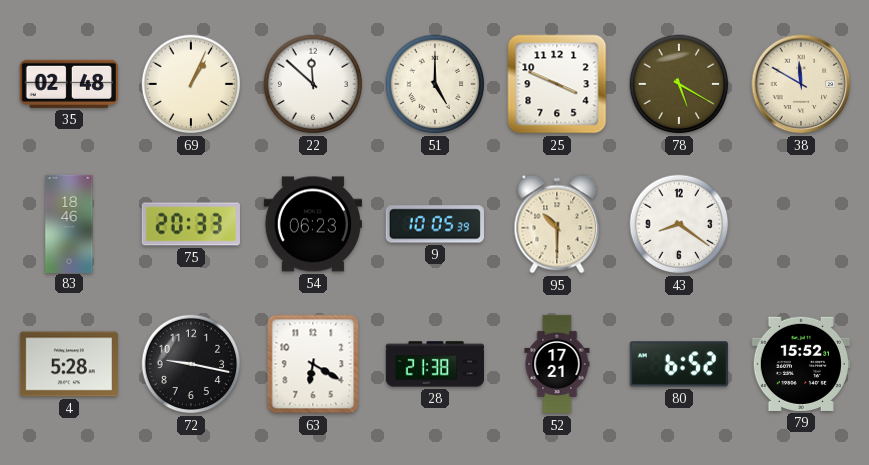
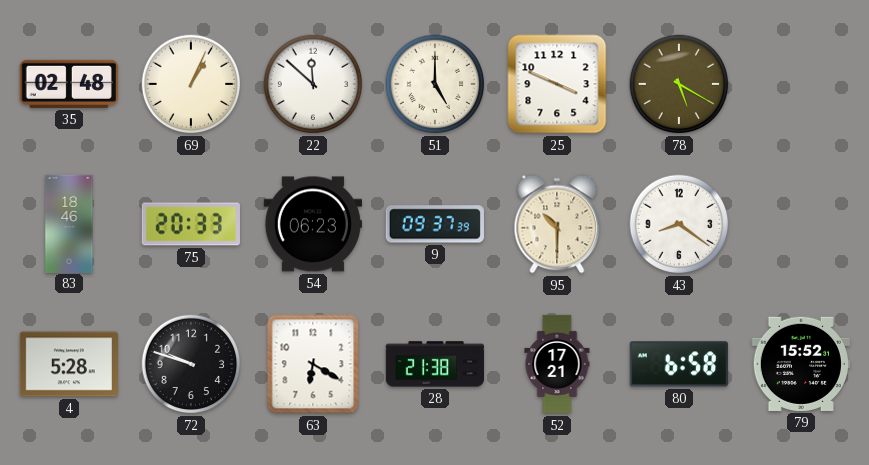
38: 11:50 -> none (801, 84)
9: 10:05 -> 09:37 (435, 224)
72: 9:17 -> 9:48 (191, 364)
80: 6:52 -> 6:58 (679, 364)
